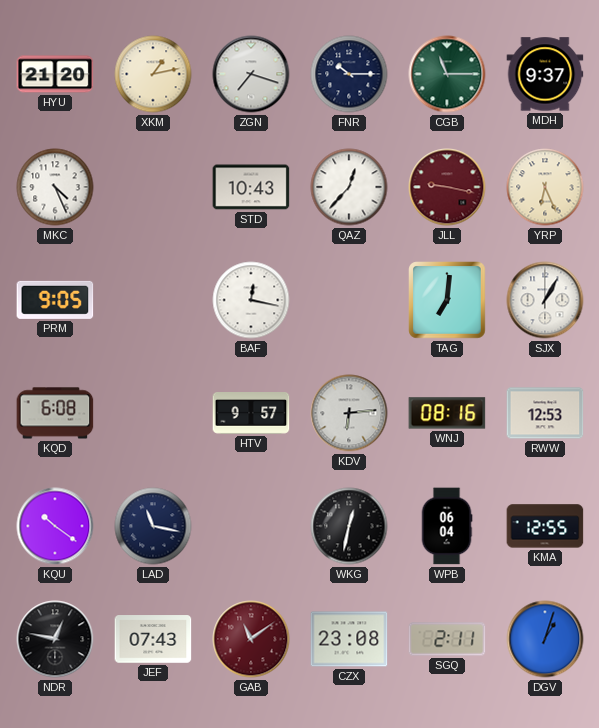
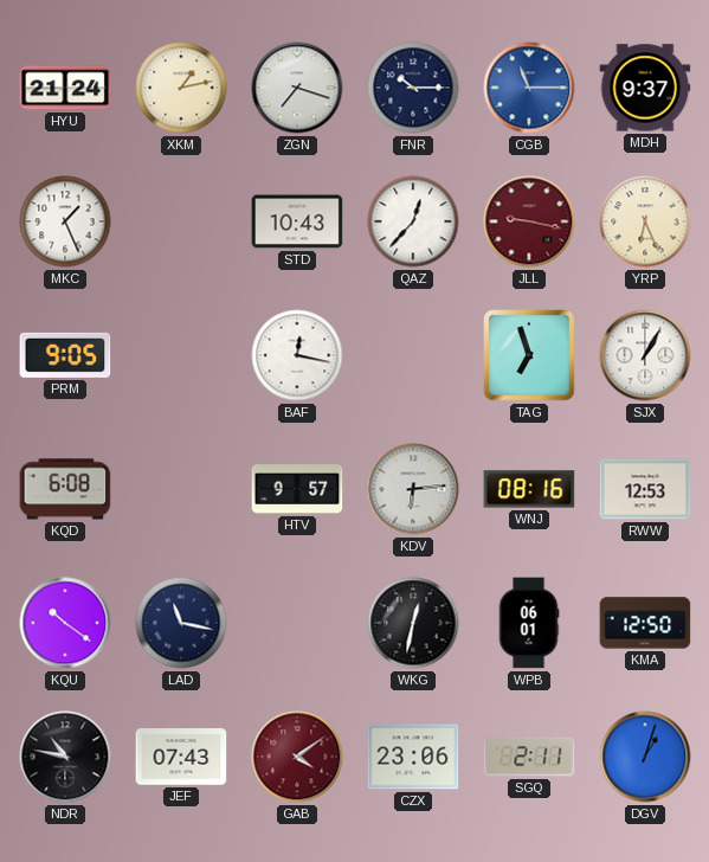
HYU: 21:20 -> 21:24 (65, 88)
CGB dial: green -> blue (529, 88)
MKC: 4:26 -> 1:26 (65, 221)
TAG: 7:01 -> 6:57 (529, 355)
WPB: 06:04 -> 06:01 (529, 623)
KMA: 12:55 -> 12:50 (645, 623)
NDR: 12:47 -> 10:47 (65, 757)
GAB: 11:09 -> 4:09 (297, 757)
CZX: 23:08 -> 23:06 (413, 757)
